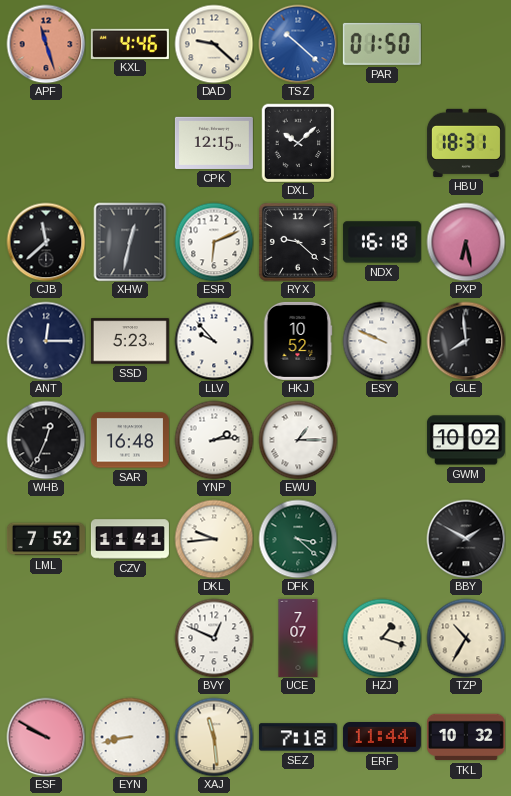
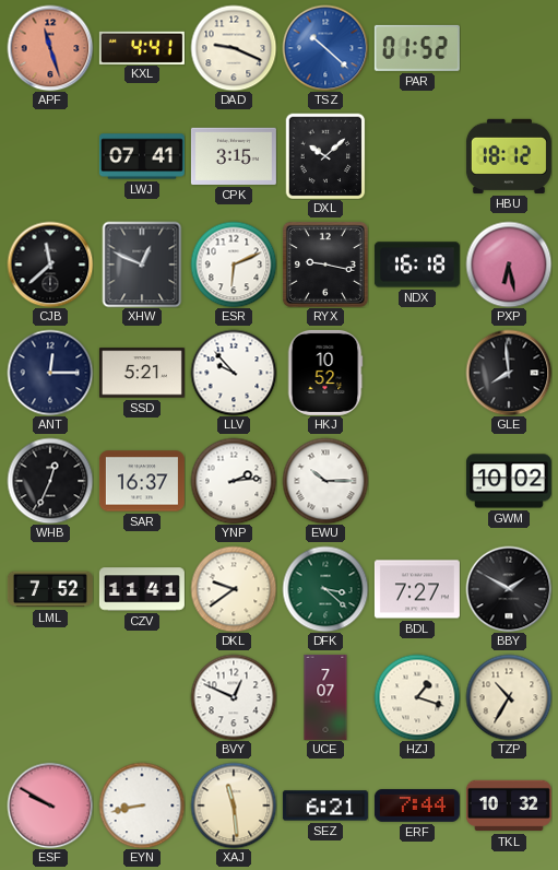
KXL: 4:46 -> 4:41 (142, 47)
DAD: 9:22 -> 9:19 (234, 48)
PAR: 01:50 -> 01:52 (417, 48)
LWJ: none -> 07:41 (142, 156)
CPK: 12:15 -> 3:15 (234, 156)
HBU: 18:31 -> 18:12 (509, 156)
XHW: 12:32 -> 12:49 (142, 264)
RYX: 9:22 -> 9:17 (325, 264)
SSD: 5:23 -> 5:21 (142, 373)
ESY: 9:49 -> none (382, 341)
SAR: 16:48 -> 16:37 (142, 481)
EWU: 1:15 -> 10:15 (325, 481)
DKL: 9:44 -> 9:39 (234, 589)
BDL: none -> 7:27 (417, 589)
SEZ: 7:18 -> 6:21 (325, 806)
ERF: 11:44 -> 7:44 (417, 807)
